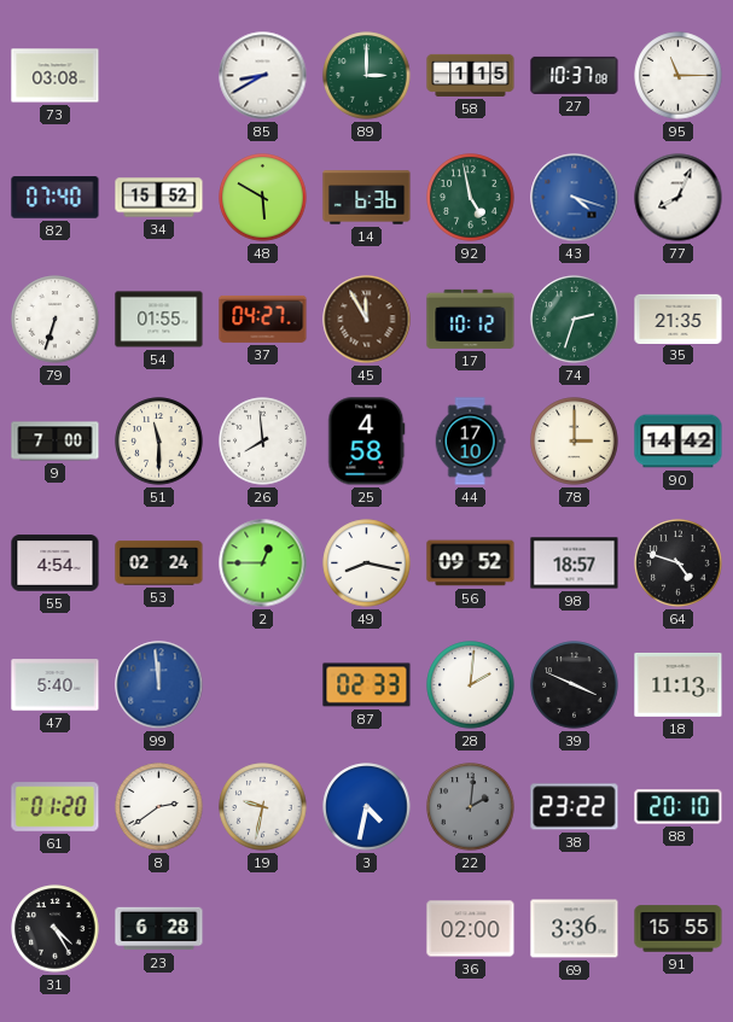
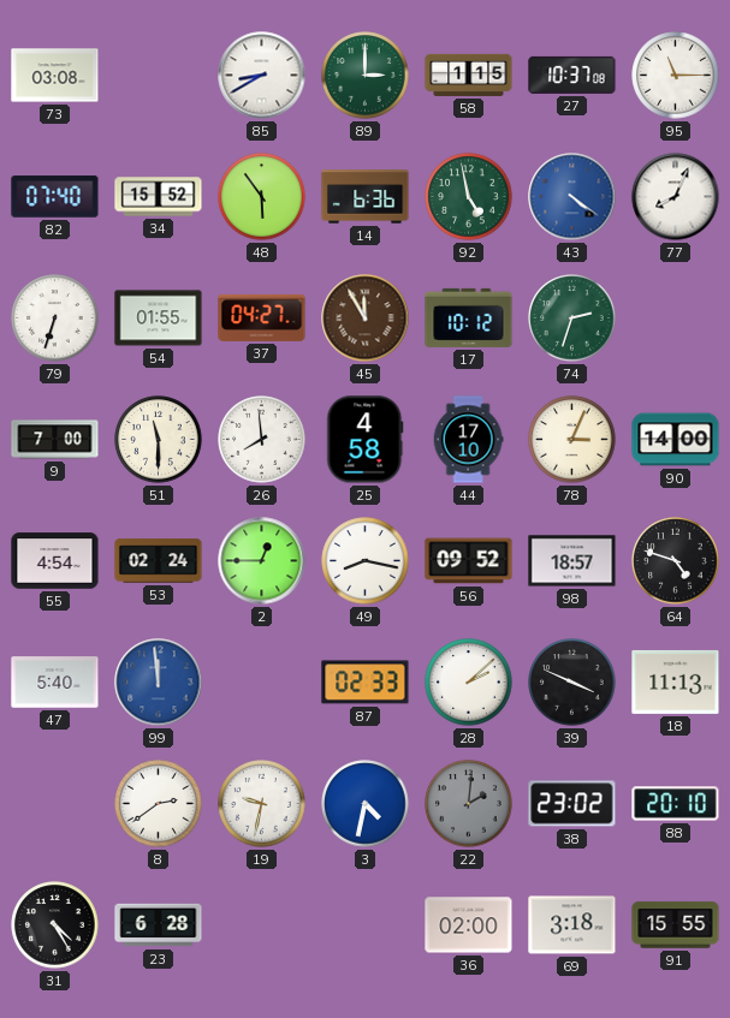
48: 5:50 -> 5:54 (262, 197)
43: 4:18 -> 4:21 (572, 197)
35: 21:35 -> none (679, 319)
78: 3:00 -> 3:04 (572, 440)
90: 14:42 -> 14:00 (676, 440)
28: 2:01 -> 2:08 (469, 683)
61: 01:20 -> none (56, 807)
38: 23:22 -> 23:02 (572, 804)
69: 3:36 -> 3:18 (572, 925)
